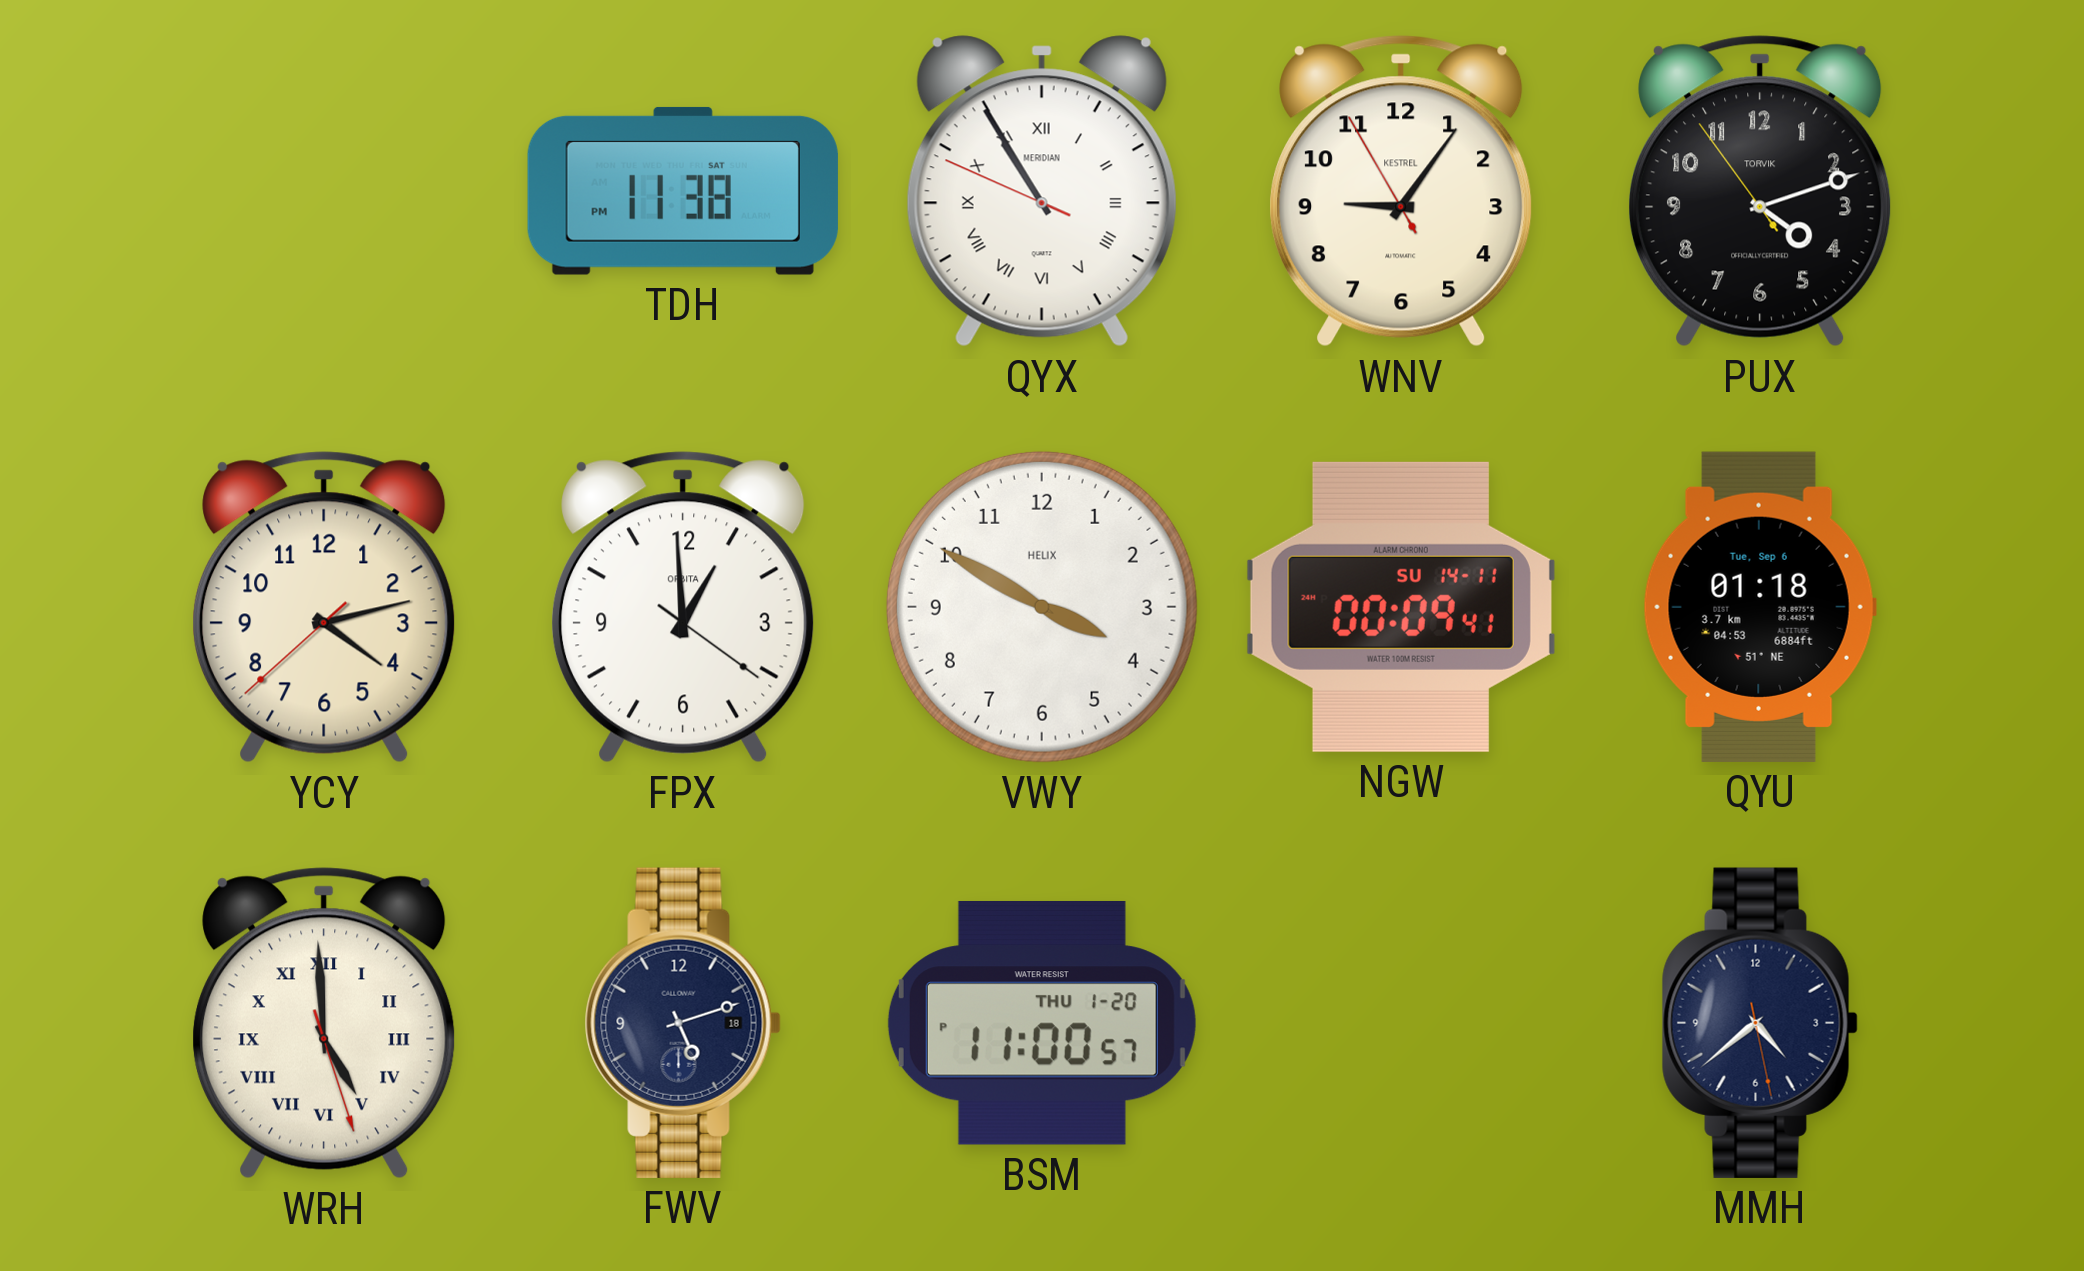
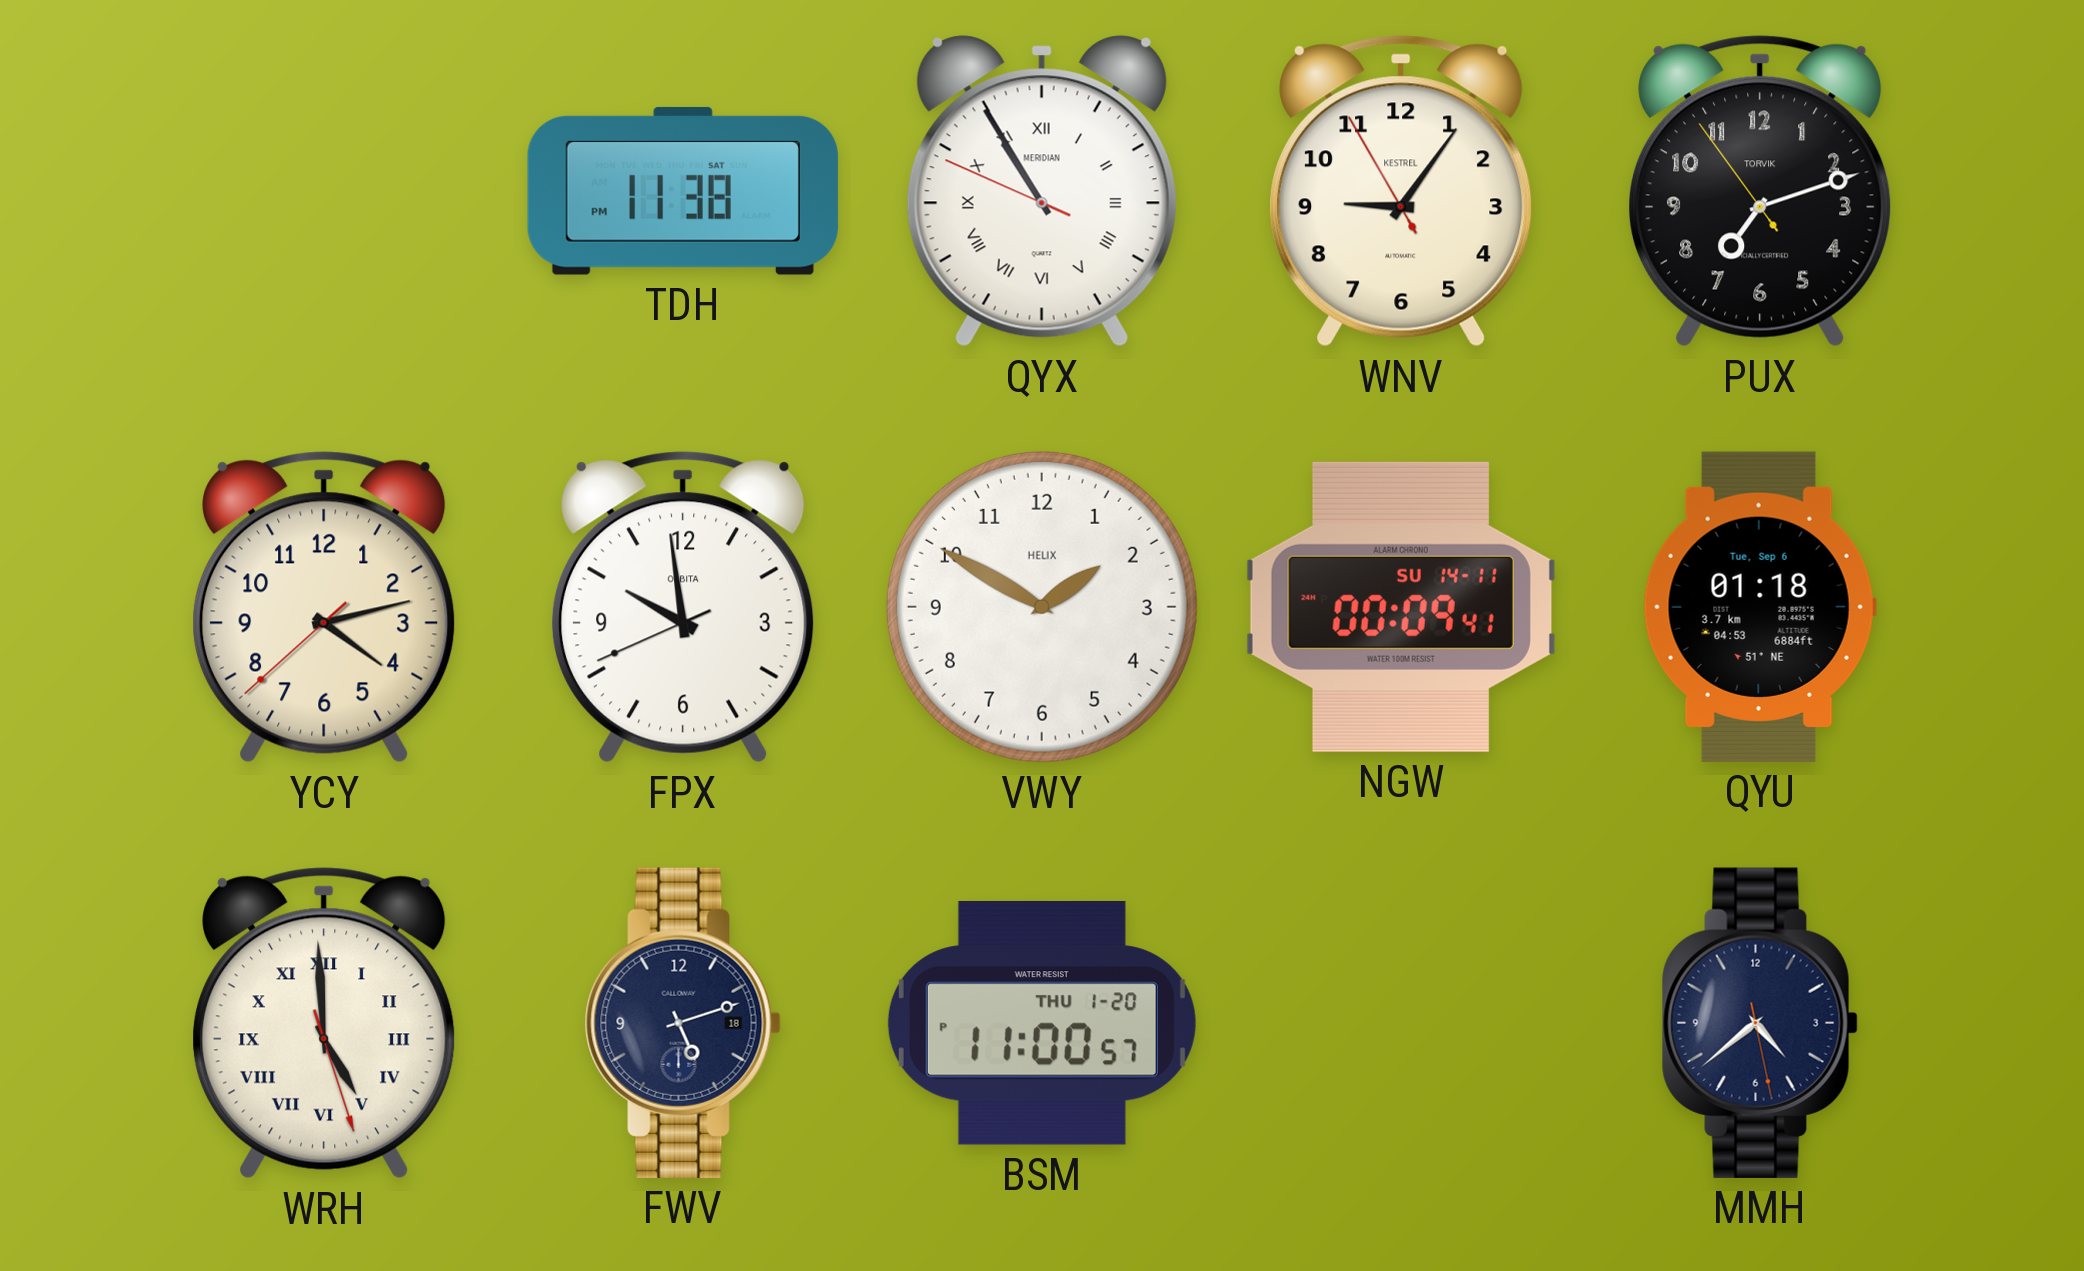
PUX: 4:11 -> 7:11 (1760, 191)
FPX: 12:59 -> 9:58 (683, 607)
VWY: 3:50 -> 1:50 (1042, 607)
